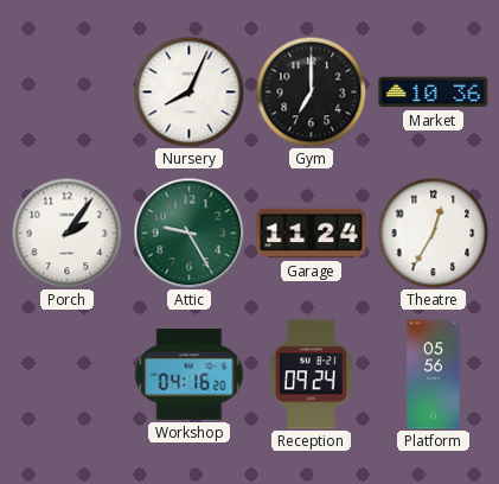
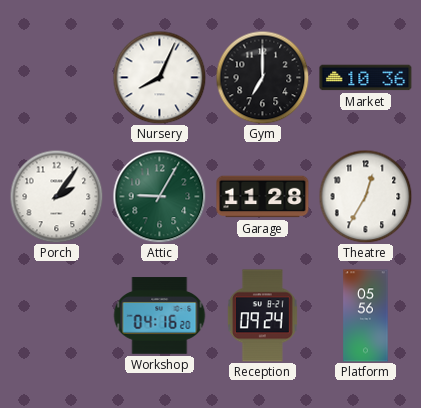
Attic: 9:25 -> 9:05 (159, 196)
Garage: 11:24 -> 11:28 (263, 197)
